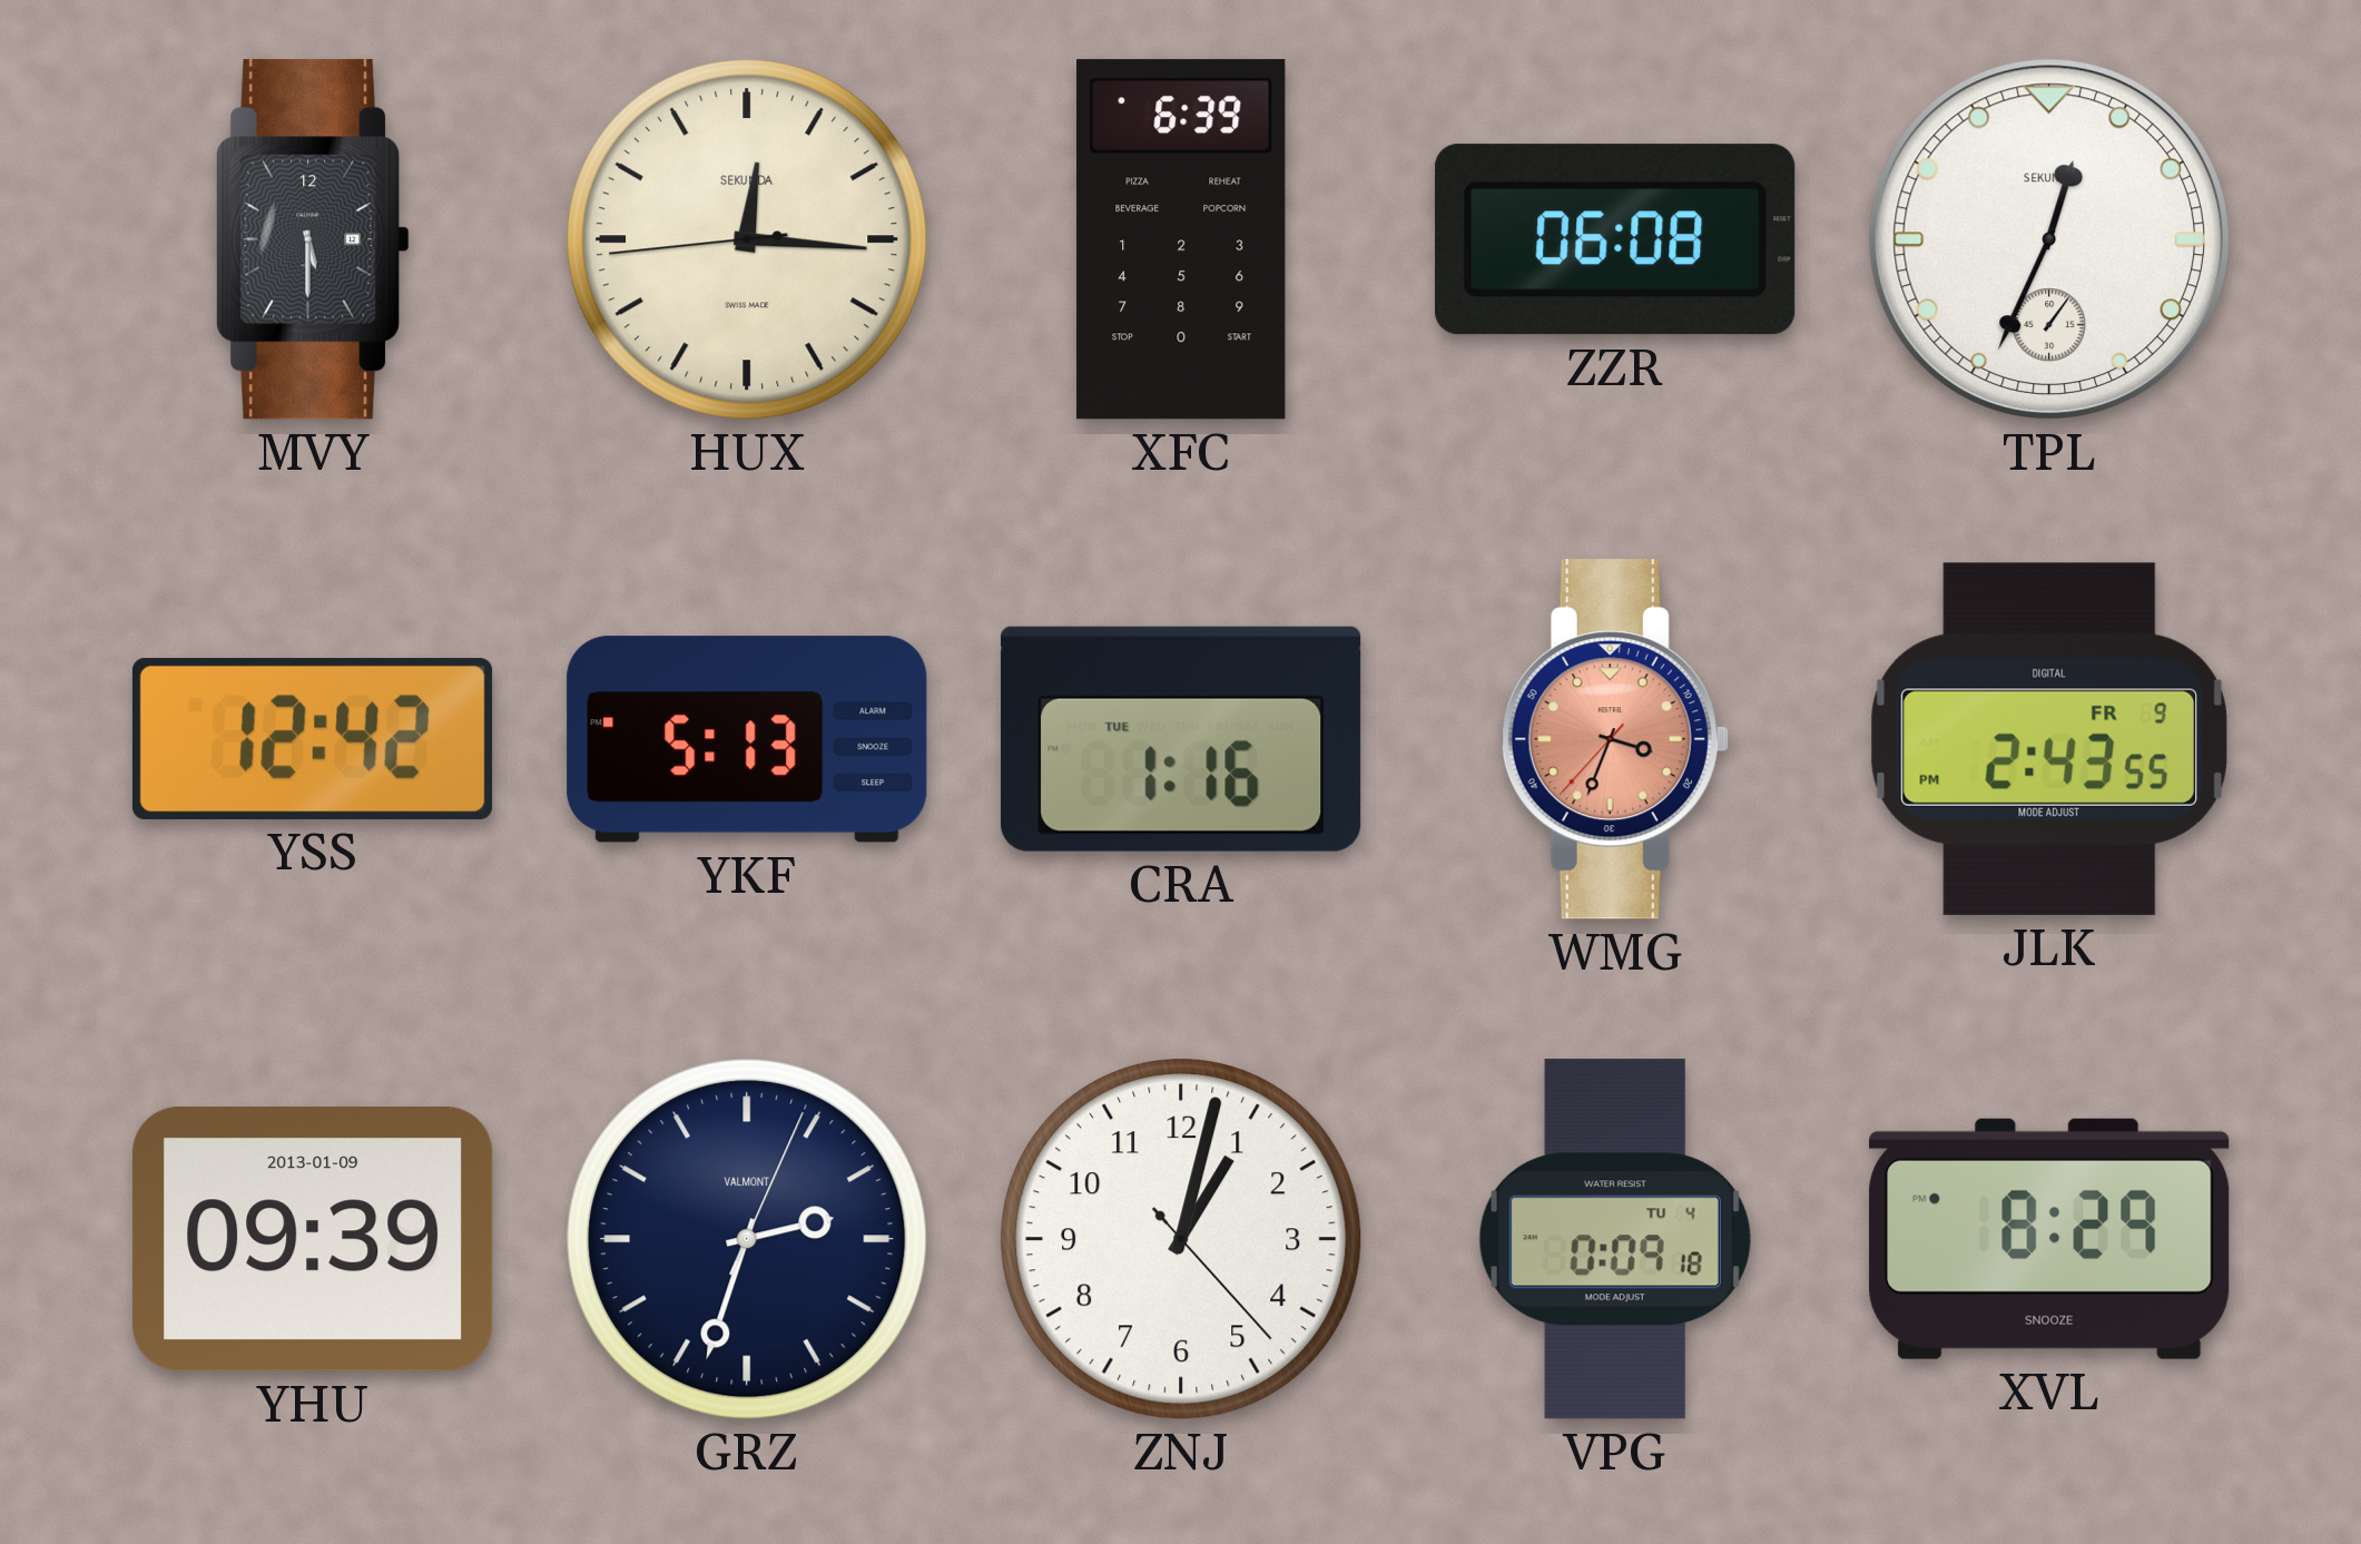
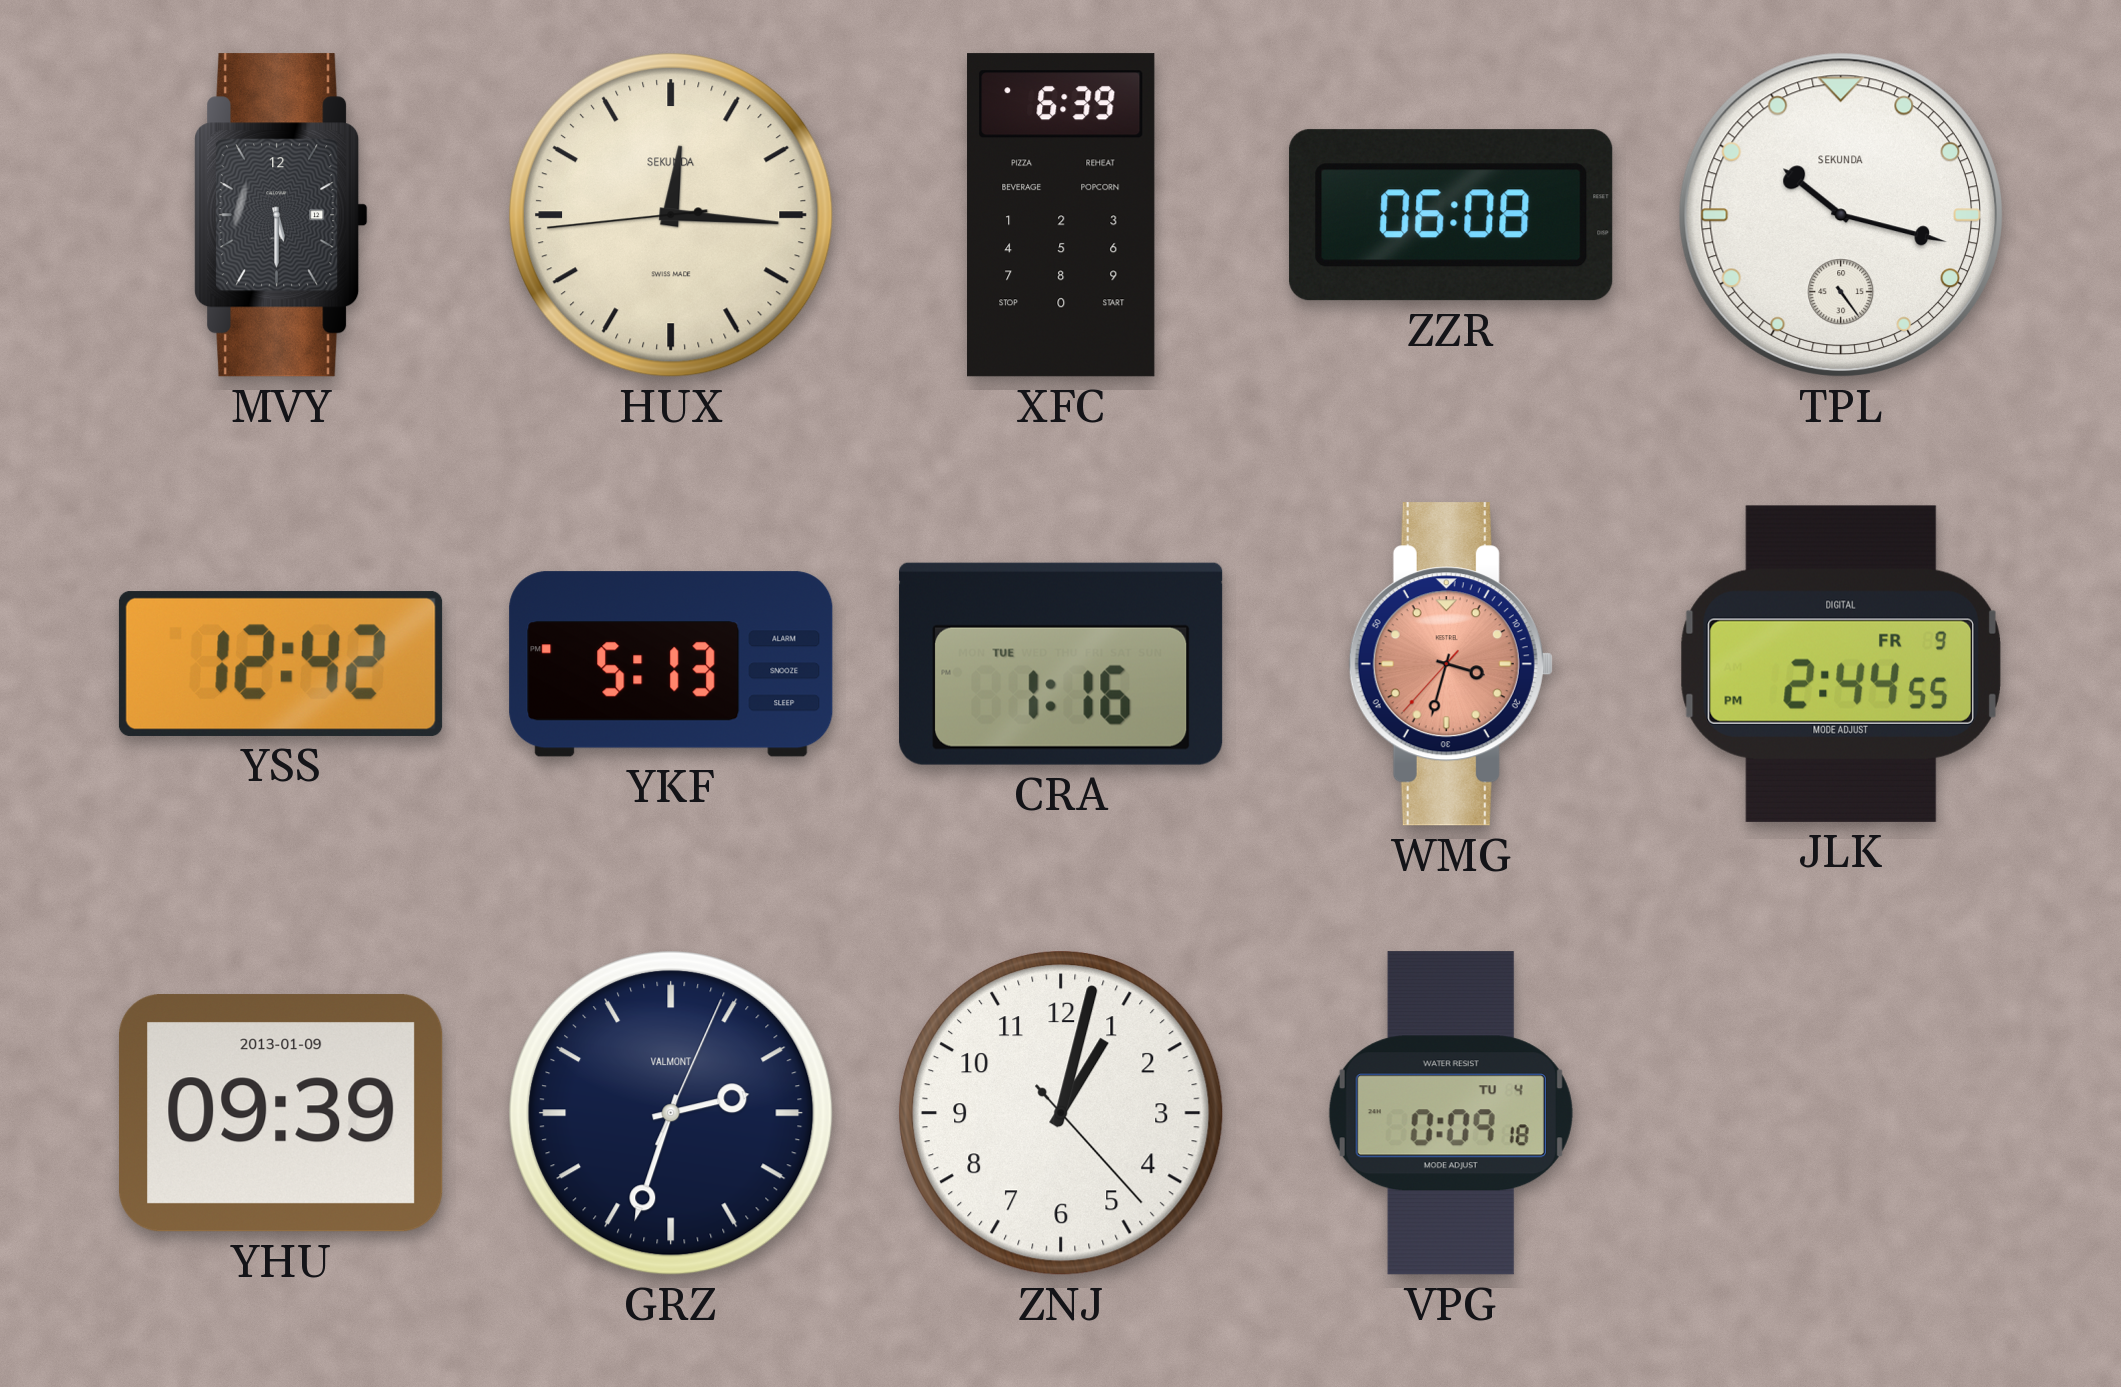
TPL: 12:34 -> 10:17 (1841, 215)
WMG: 3:33 -> 3:32 (1451, 664)
JLK: 2:43 -> 2:44 (1841, 664)
XVL: 8:29 -> none (2049, 1239)
